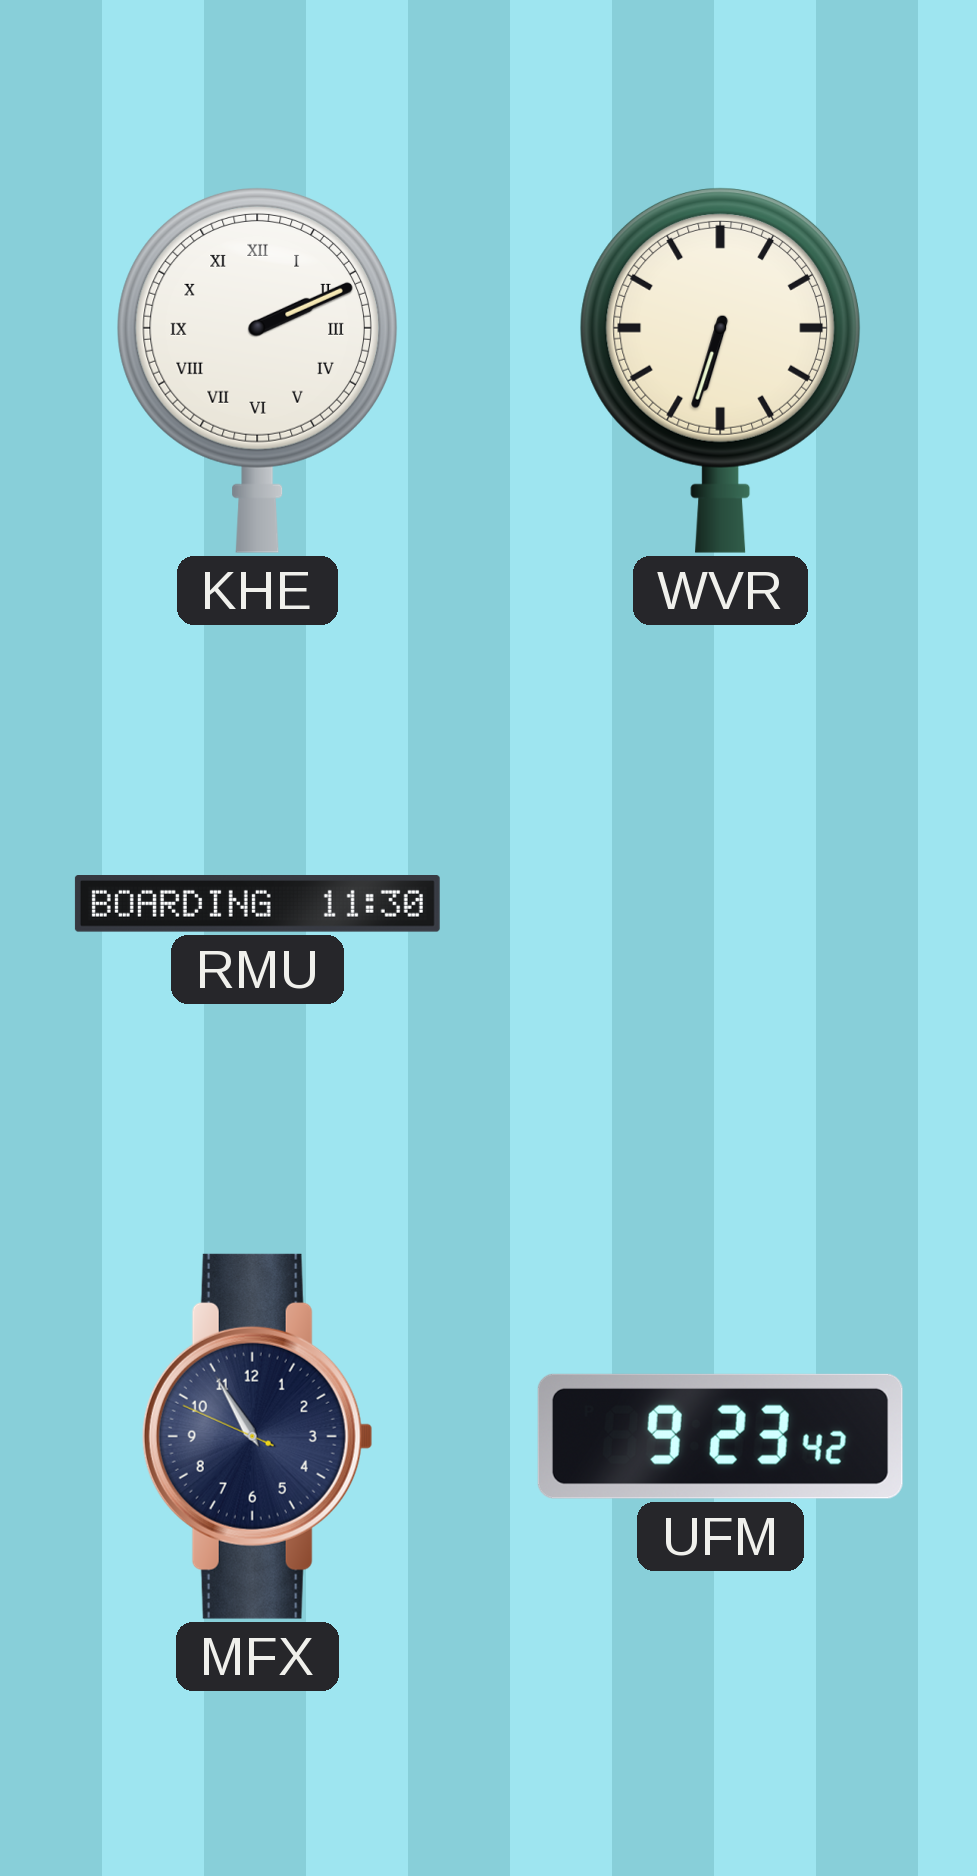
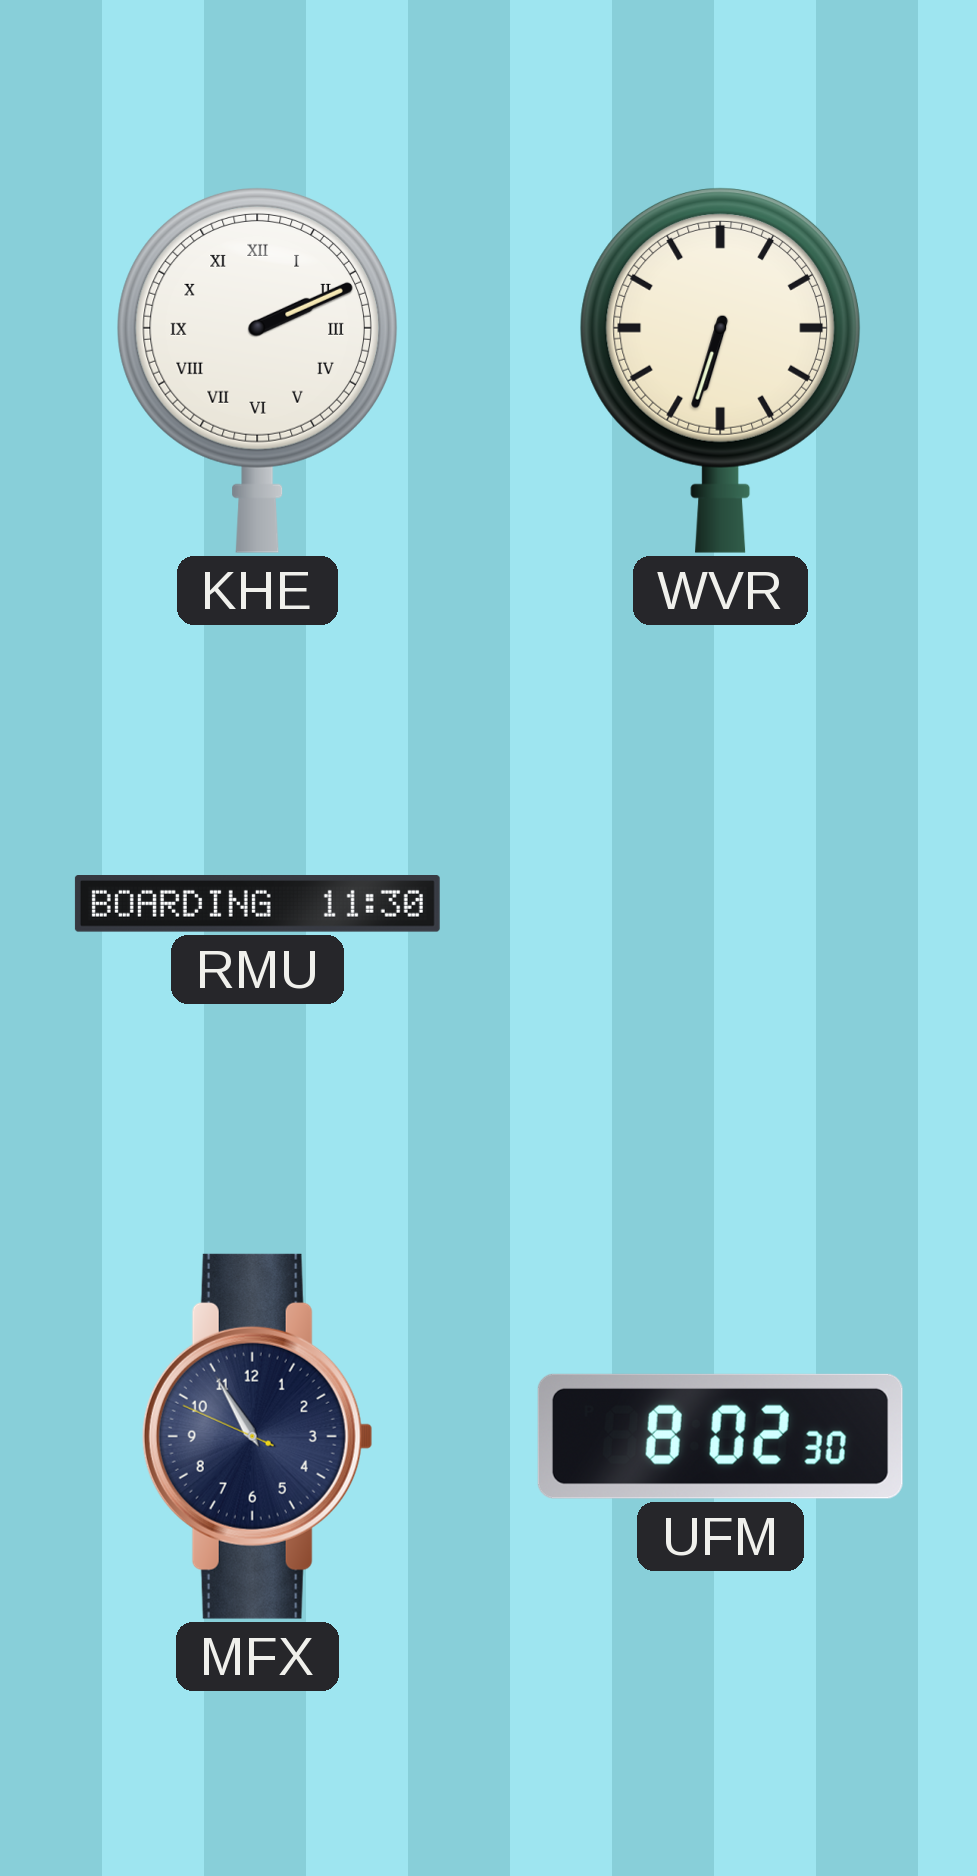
UFM: 9:23 -> 8:02 (720, 1436)
